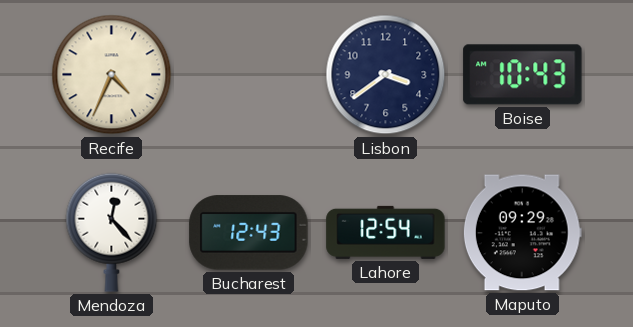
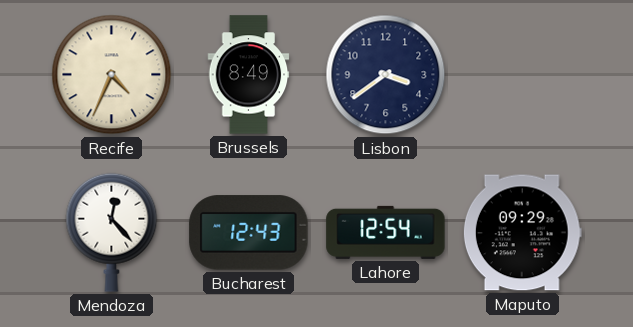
Brussels: none -> 8:49 (249, 75)
Boise: 10:43 -> none (523, 75)
